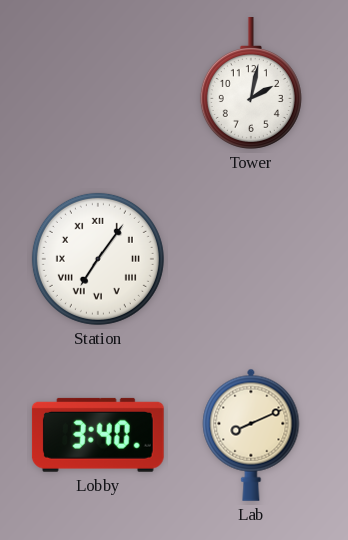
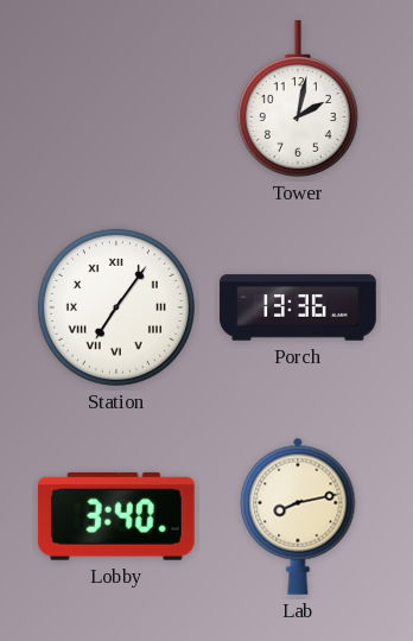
Porch: none -> 13:36 (298, 307)
Lab: 8:11 -> 8:13 (298, 516)
